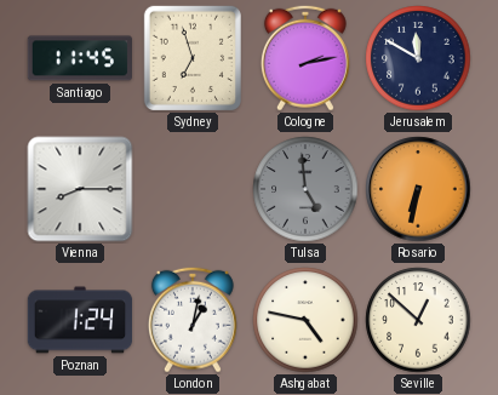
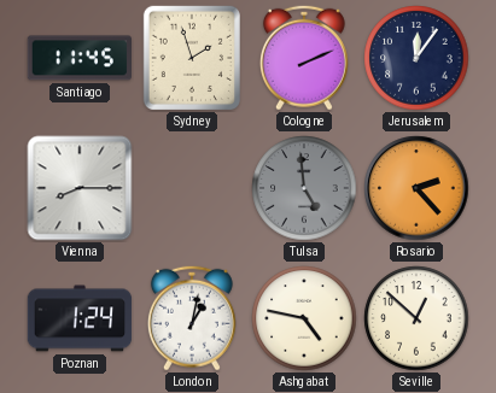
Sydney: 6:57 -> 1:57 (192, 57)
Cologne: 2:13 -> 2:11 (304, 58)
Jerusalem: 11:50 -> 12:06 (416, 58)
Rosario: 6:32 -> 2:23 (416, 188)
